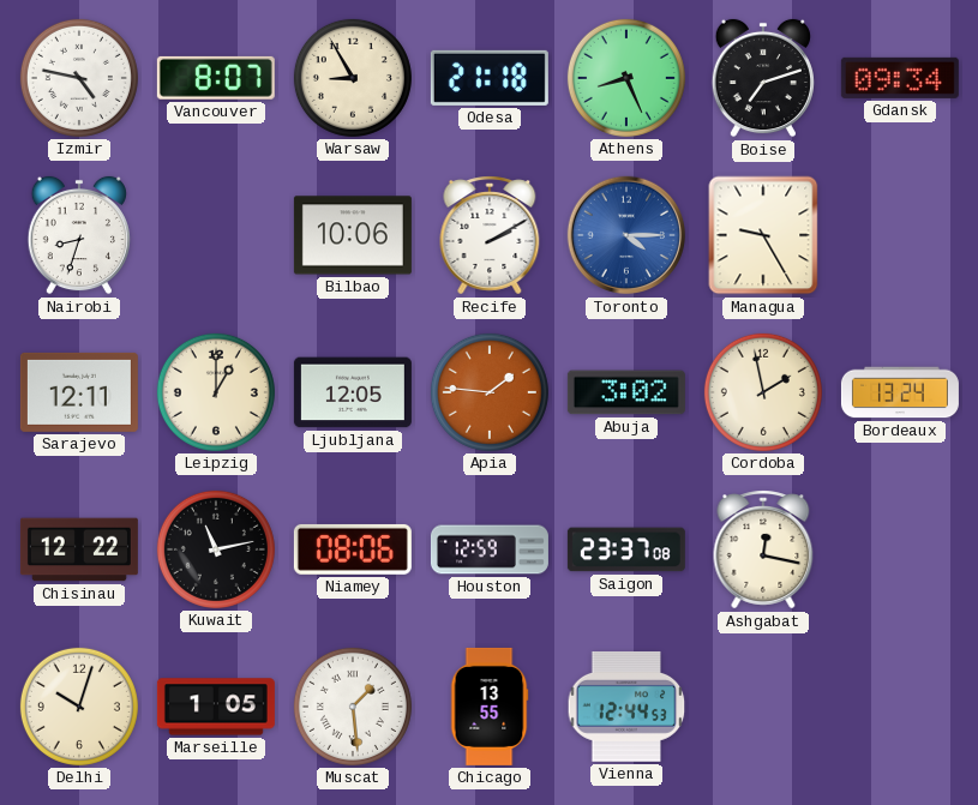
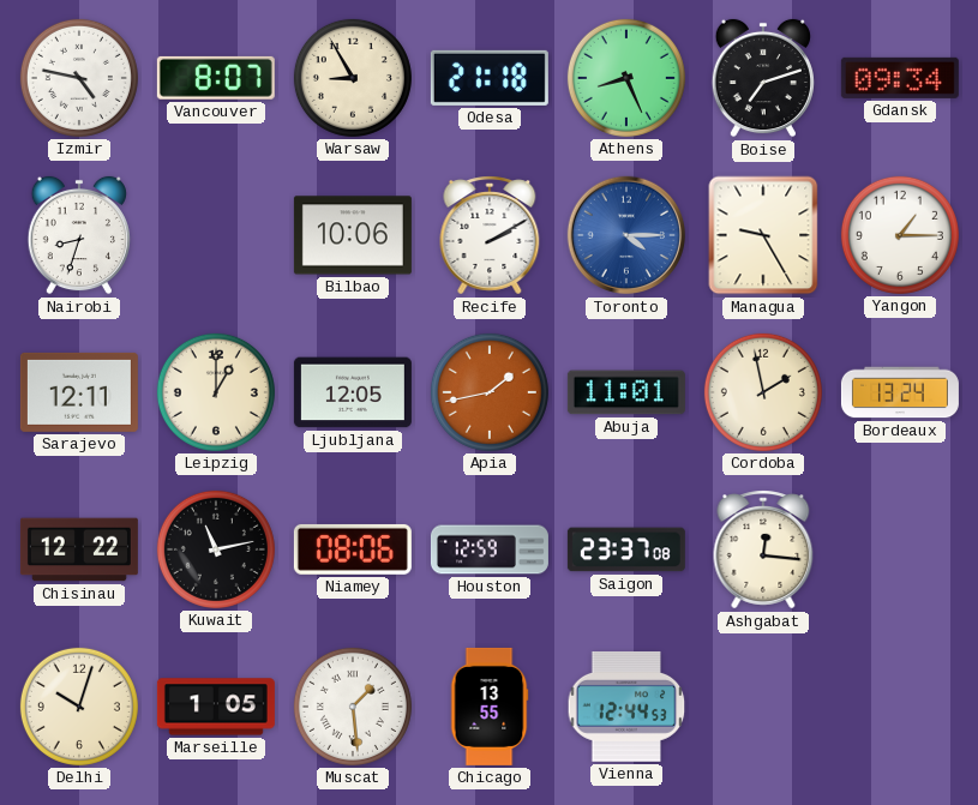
Yangon: none -> 1:15 (900, 235)
Apia: 1:46 -> 1:43 (490, 392)
Abuja: 3:02 -> 11:01 (626, 392)
Ashgabat: 12:17 -> 12:16 (763, 549)
